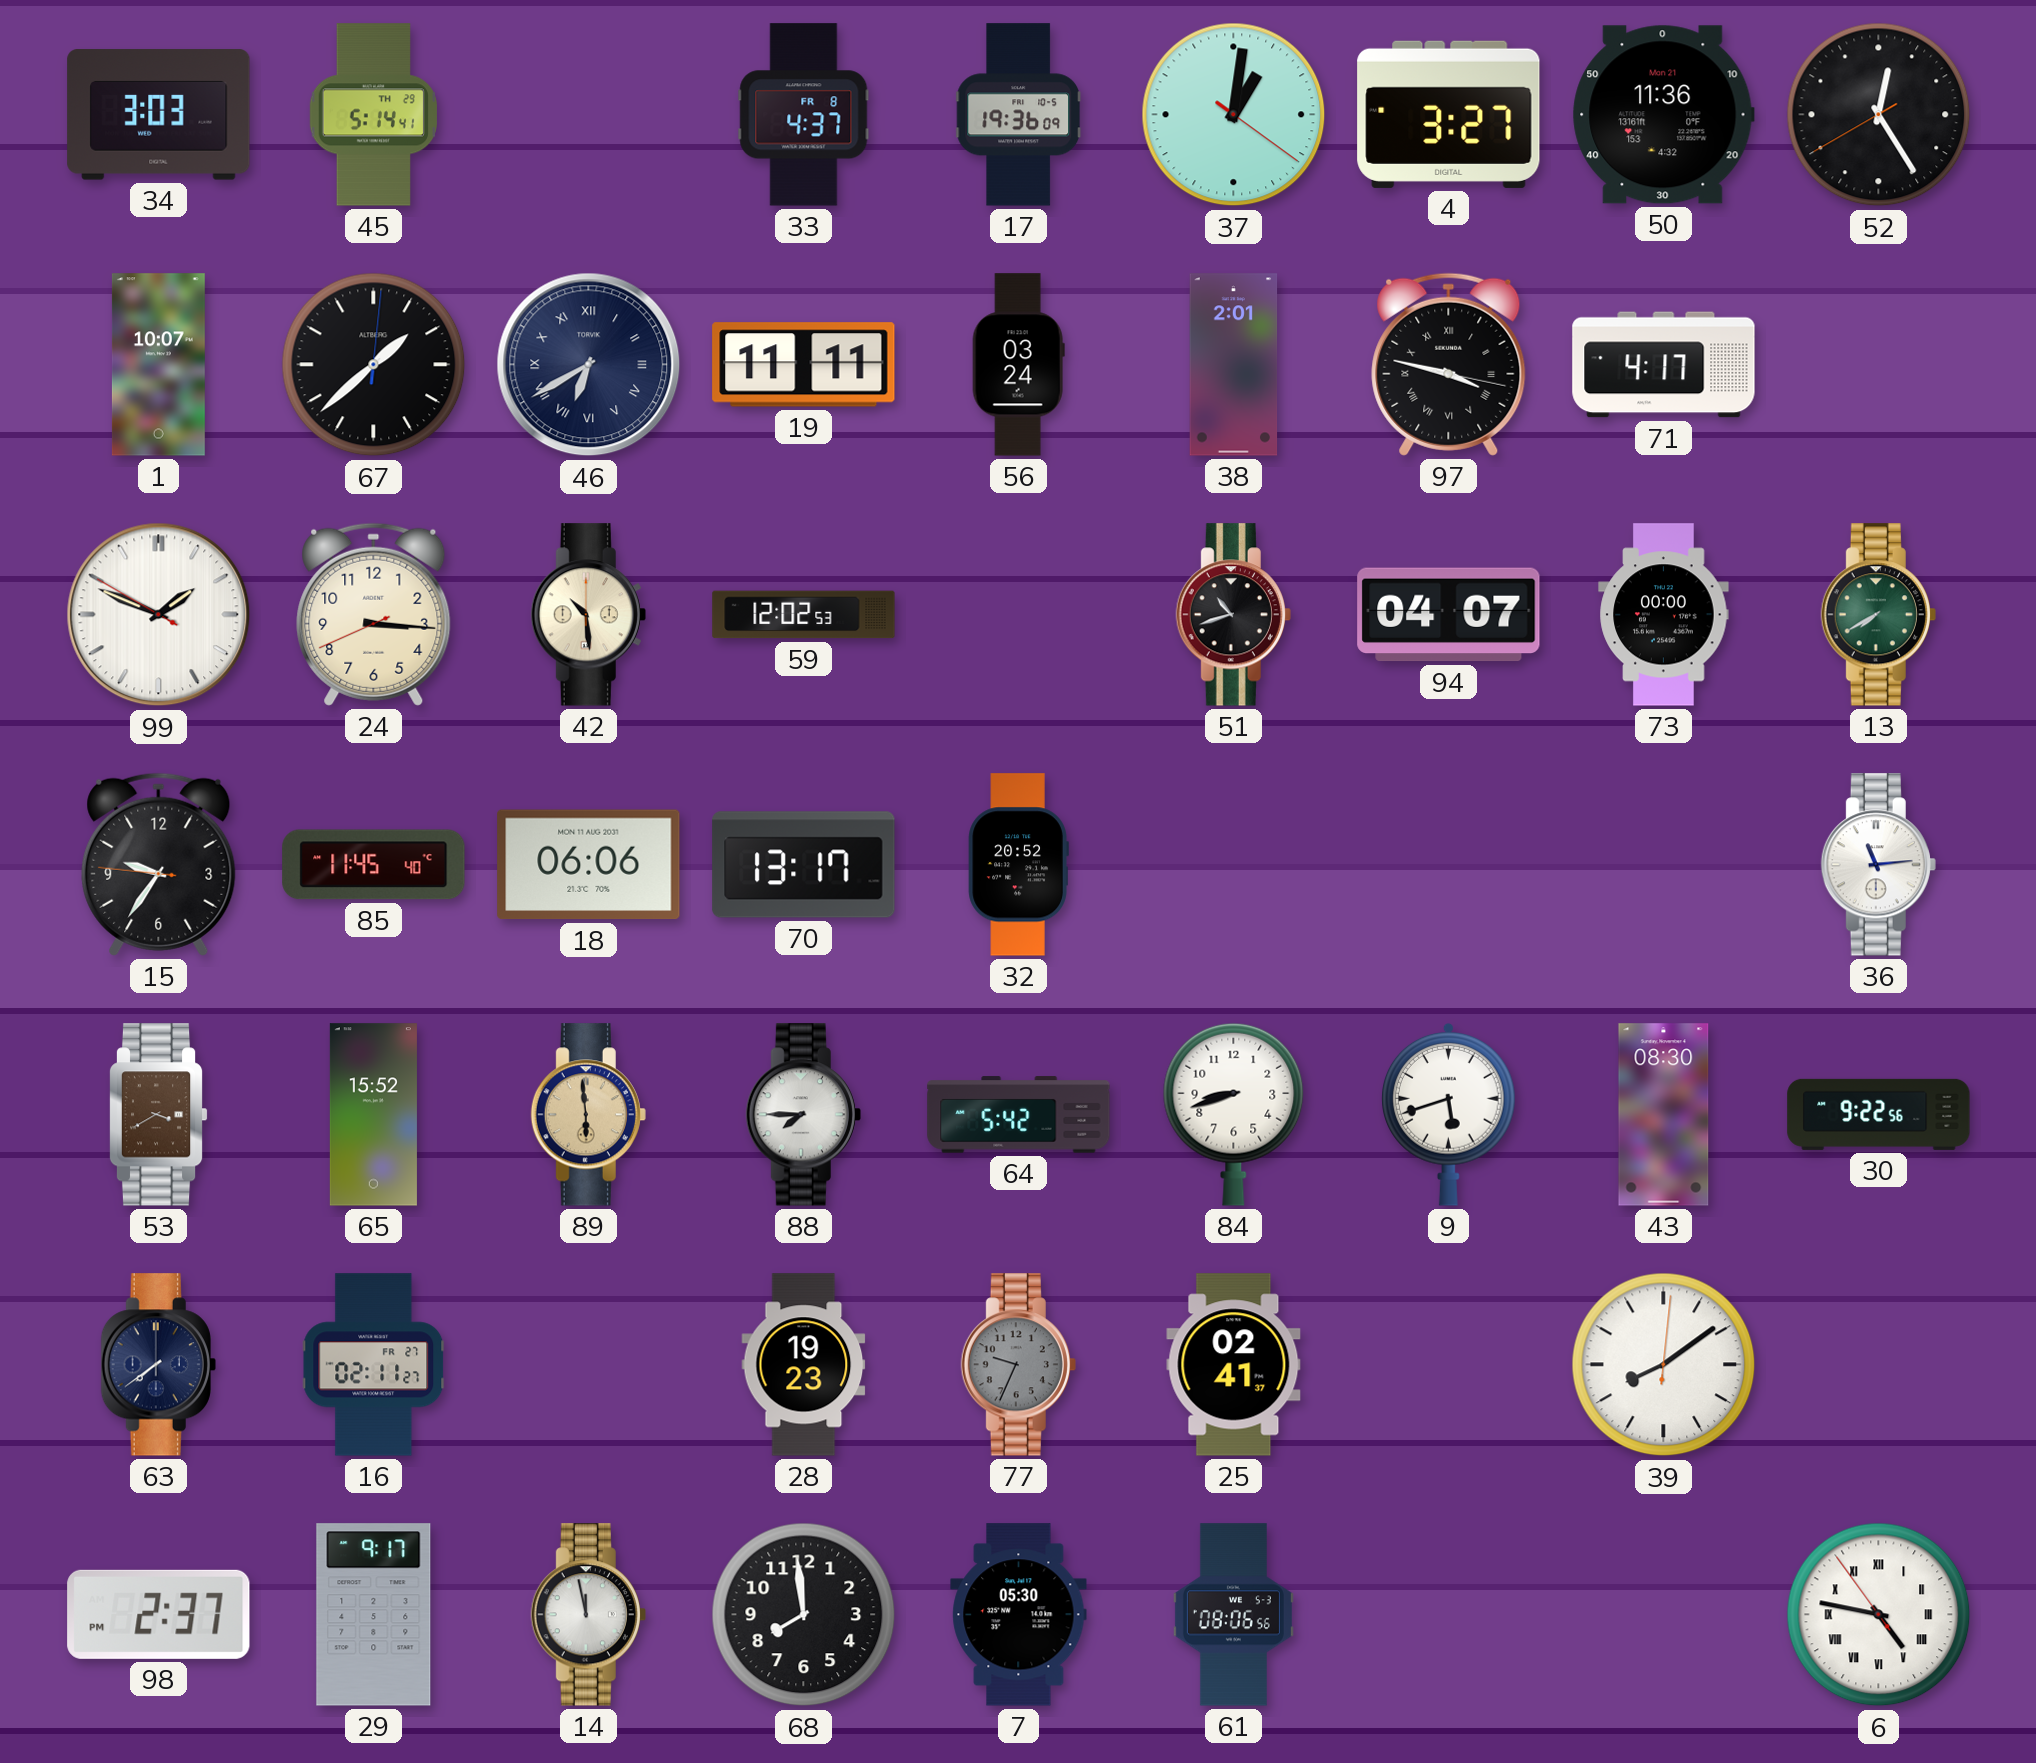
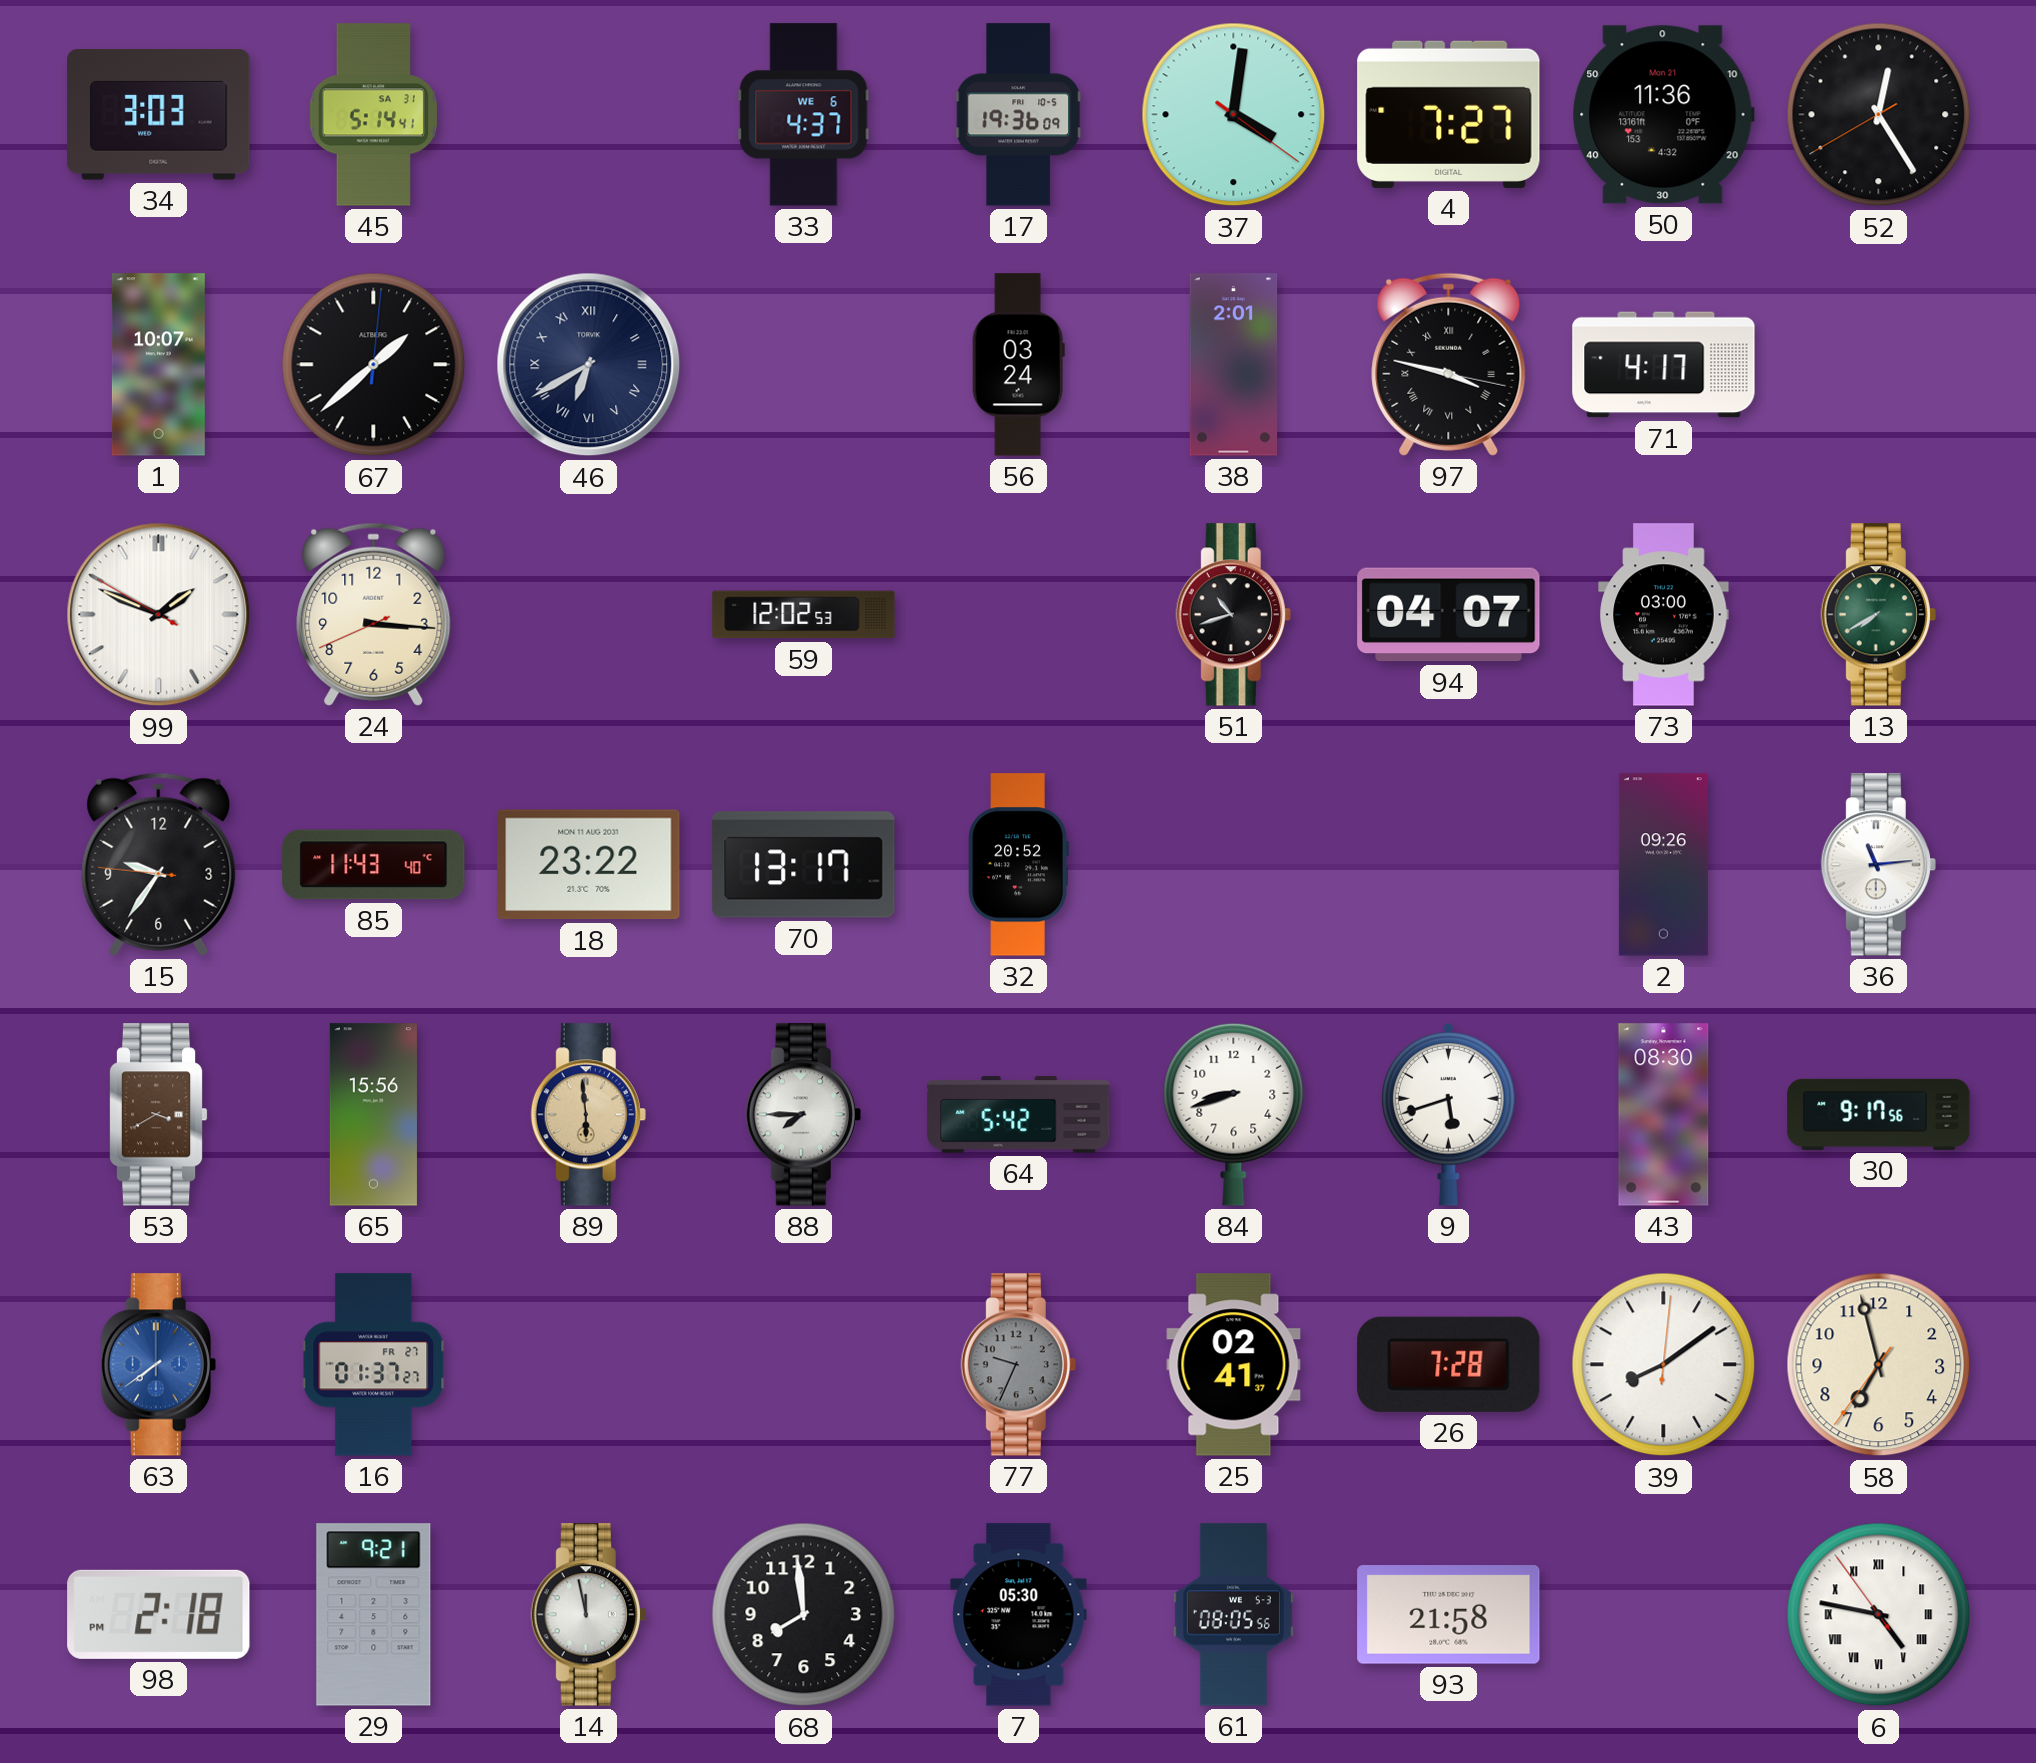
45 date: TH 29 -> SA 31 (373, 115)
33 date: FR 8 -> WE 6 (804, 115)
37: 1:01 -> 4:01 (1234, 115)
4: 3:27 -> 7:27 (1449, 114)
19: 11:11 -> none (804, 365)
42: 10:29 -> none (588, 615)
73: 00:00 -> 03:00 (1664, 615)
85: 11:45 -> 11:43 (374, 865)
18: 06:06 -> 23:22 (589, 865)
2: none -> 09:26 (1663, 865)
65: 15:52 -> 15:56 (373, 1115)
30: 9:22 -> 9:17 (1879, 1114)
63 dial: navy -> blue (158, 1365)
16: 02:11 -> 01:37 (374, 1365)
28: 19:23 -> none (804, 1365)
26: none -> 7:28 (1449, 1364)
58: none -> 6:57 (1879, 1365)
98: 2:37 -> 2:18 (159, 1614)
29: 9:17 -> 9:21 (374, 1615)
61: 08:06 -> 08:05 (1233, 1615)
93: none -> 21:58 (1449, 1615)
